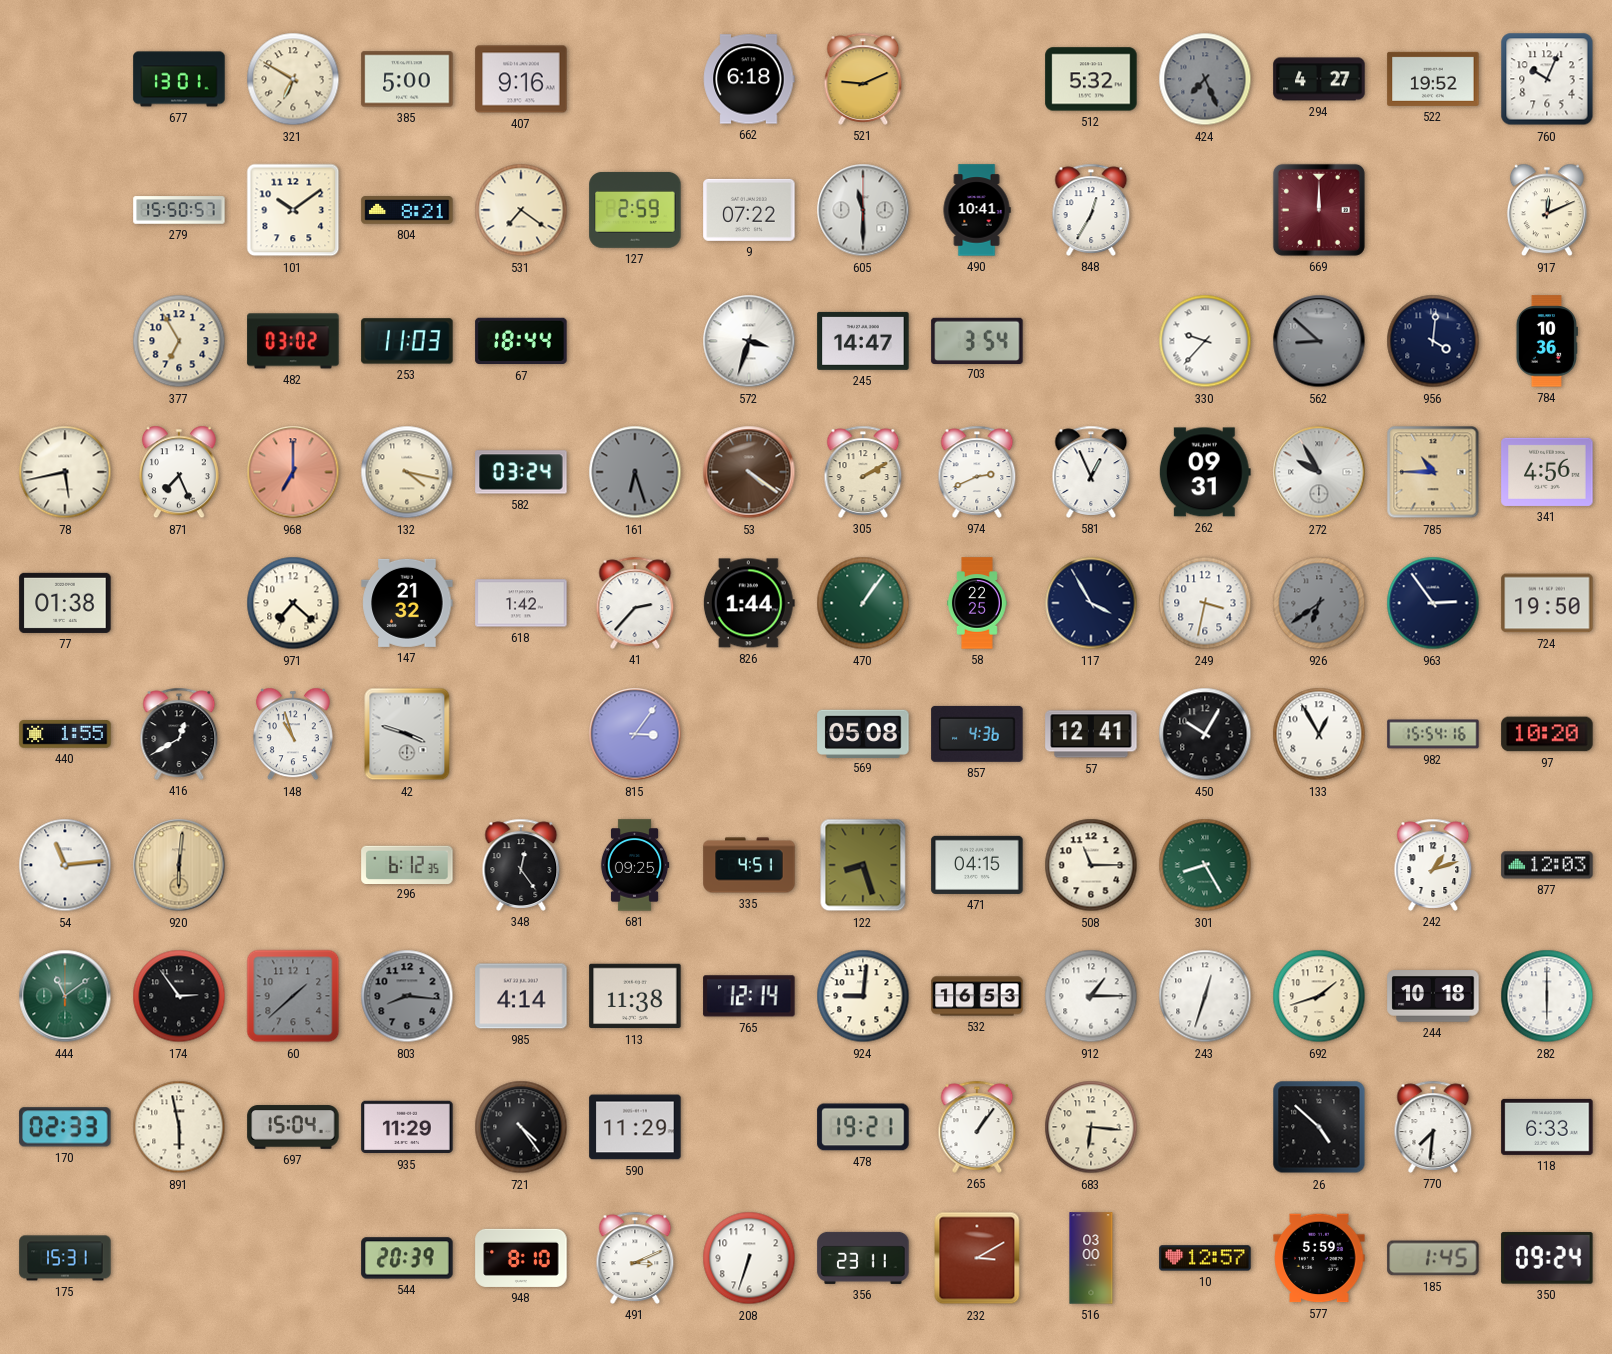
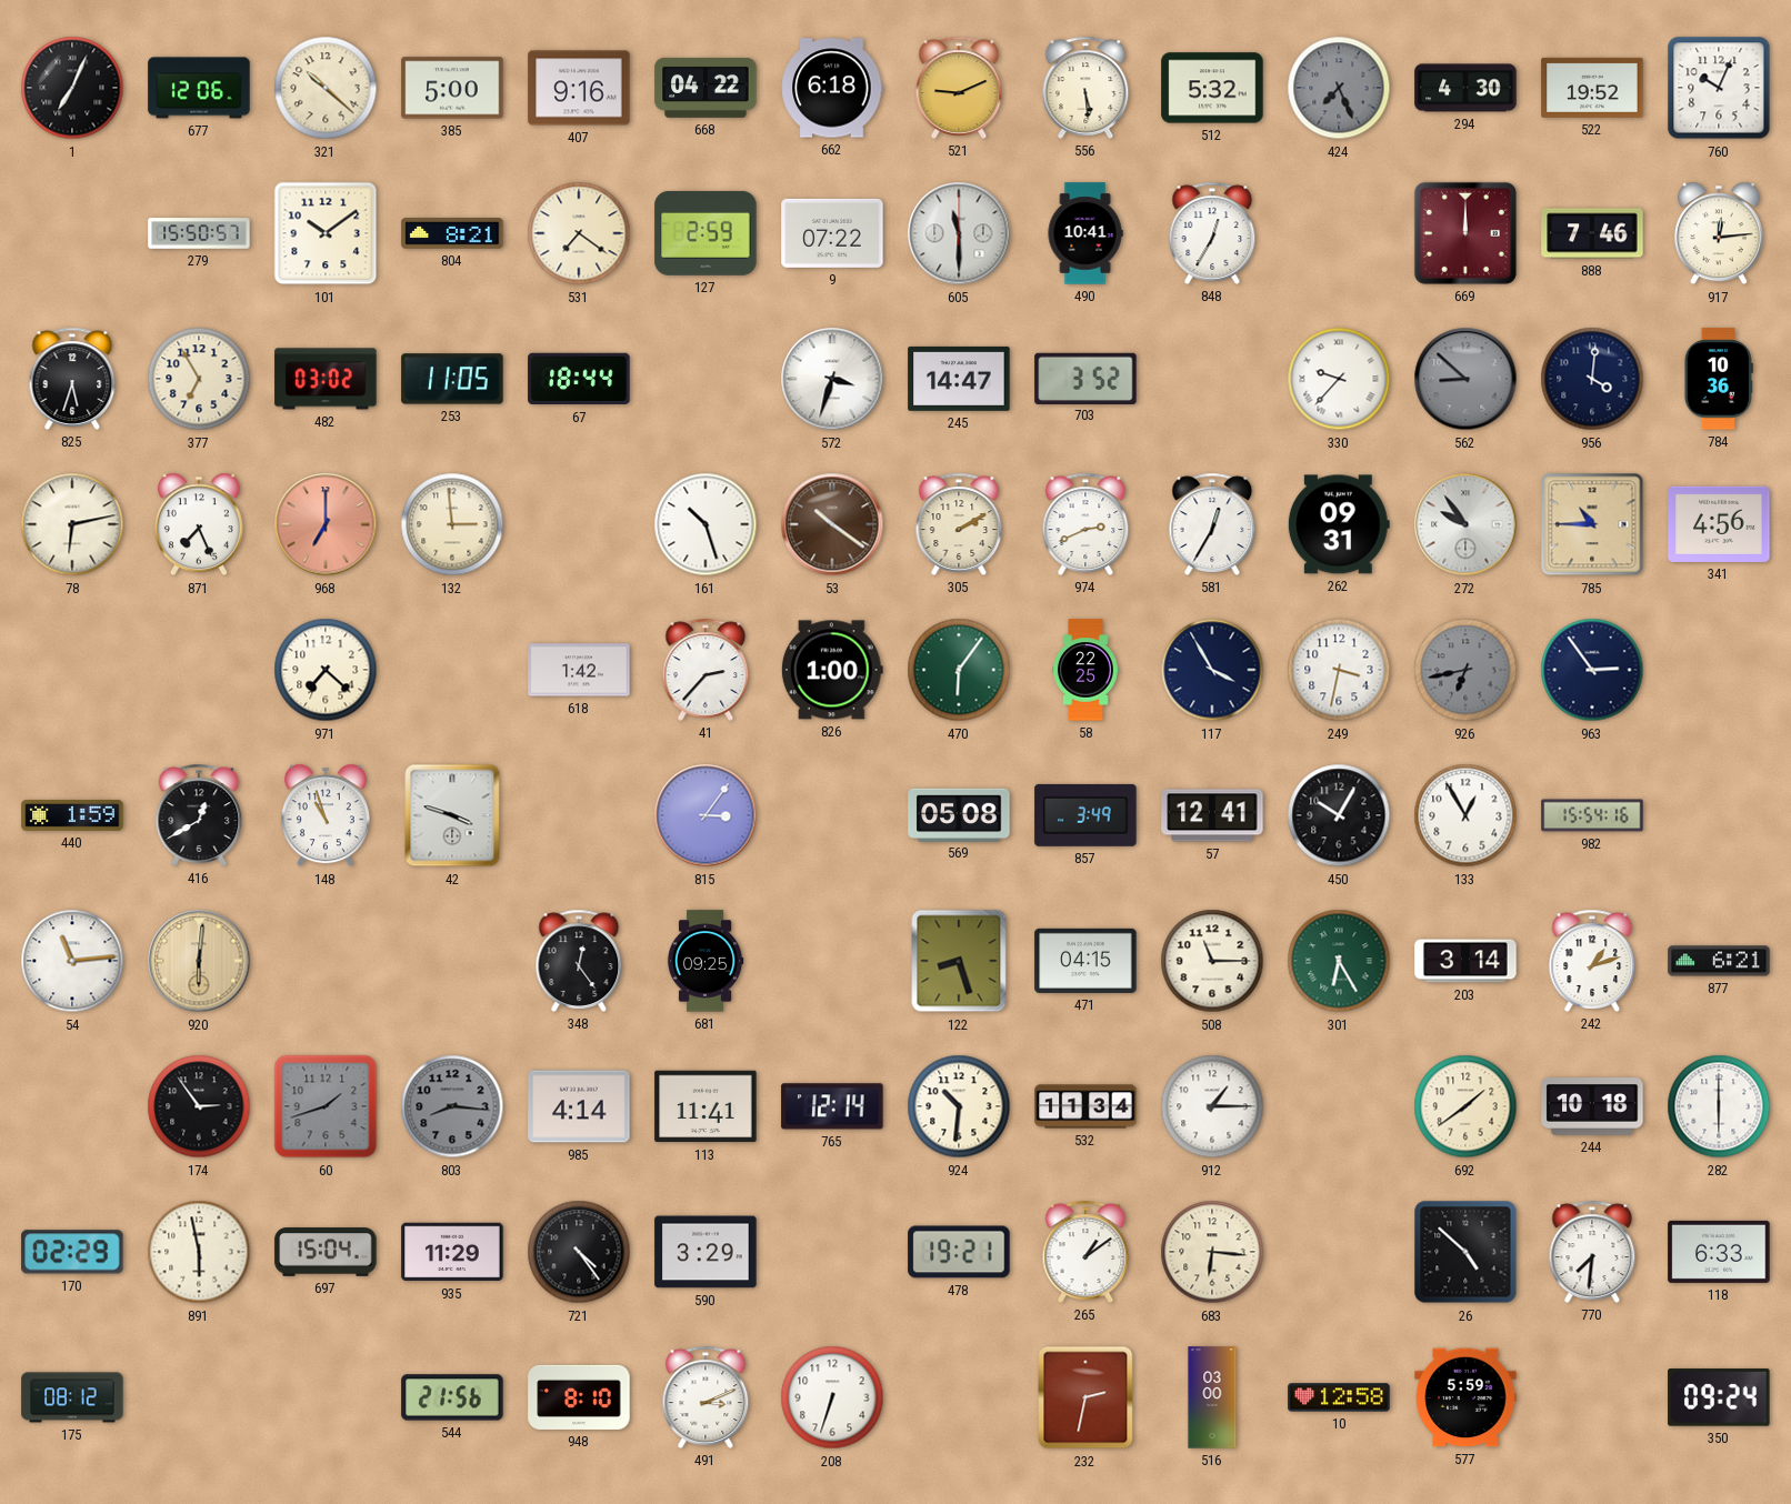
1: none -> 7:04 (72, 88)
677: 13:01 -> 12:06 (199, 88)
321: 6:50 -> 10:22 (326, 88)
668: none -> 04:22 (706, 88)
556: none -> 5:29 (1085, 88)
294: 4:27 -> 4:30 (1465, 88)
888: none -> 7:46 (1592, 233)
917: 12:11 -> 12:14 (1719, 233)
825: none -> 5:33 (72, 379)
253: 11:03 -> 11:05 (452, 379)
703: 3:54 -> 3:52 (1085, 378)
78: 5:43 -> 6:13 (72, 524)
132: 4:17 -> 2:59 (452, 524)
582: 03:24 -> none (521, 472)
161: 6:27 -> 10:27 (706, 524)
161 dial: grey -> white (706, 524)
53: 4:21 -> 10:21 (832, 524)
581: 12:56 -> 12:35 (1212, 524)
272: 9:55 -> 9:54 (1465, 524)
77: 01:38 -> none (65, 603)
147: 21:32 -> none (407, 603)
826: 1:44 -> 1:00 (832, 670)
470: 1:06 -> 6:06 (959, 670)
926: 6:39 -> 6:43 (1465, 670)
724: 19:50 -> none (1547, 603)
440: 1:55 -> 1:59 (72, 816)
857: 4:36 -> 3:49 (1085, 815)
97: 10:20 -> none (1547, 734)
296: 6:12 -> none (407, 864)
335: 4:51 -> none (749, 865)
301: 8:25 -> 6:25 (1339, 961)
203: none -> 3:14 (1465, 961)
877: 12:03 -> 6:21 (1719, 961)
444: 11:09 -> none (65, 996)
60: 1:38 -> 1:42 (326, 1106)
113: 11:38 -> 11:41 (706, 1106)
924: 9:01 -> 10:31 (959, 1106)
532: 16:53 -> 11:34 (1085, 1106)
243: 12:33 -> none (1205, 996)
692: 1:42 -> 1:39 (1465, 1106)
170: 02:33 -> 02:29 (72, 1252)
590: 11:29 -> 3:29 (706, 1252)
265: 1:06 -> 1:09 (1085, 1252)
175: 15:31 -> 08:12 (72, 1397)
544: 20:39 -> 21:56 (452, 1397)
356: 23:11 -> none (863, 1258)
232: 3:10 -> 2:32 (1085, 1397)
10: 12:57 -> 12:58 (1339, 1397)
185: 1:45 -> none (1433, 1258)
